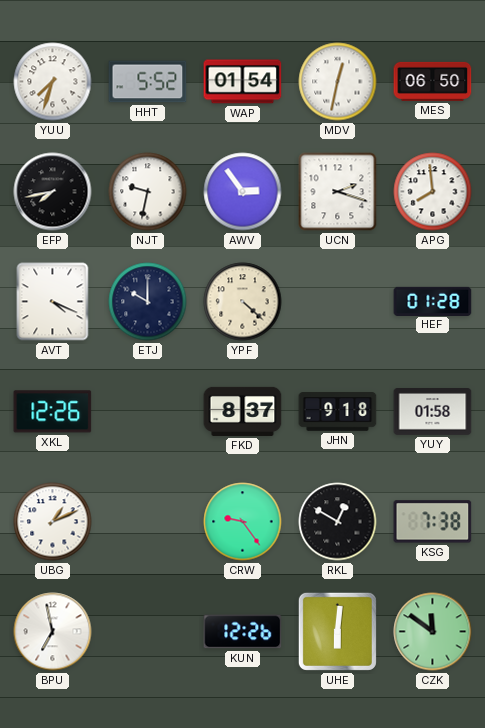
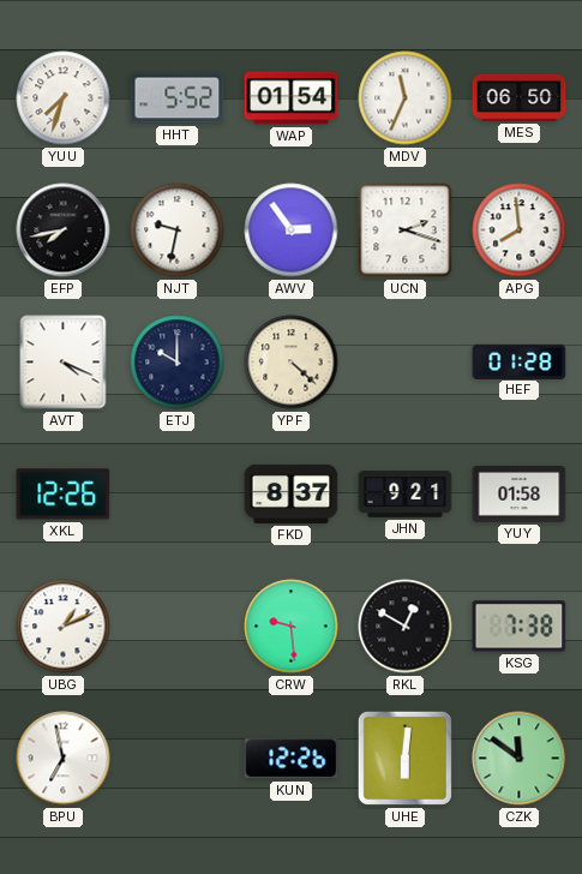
MDV: 12:32 -> 11:34 (406, 98)
JHN: 9:18 -> 9:21 (406, 495)
CRW: 9:24 -> 9:29 (292, 627)
